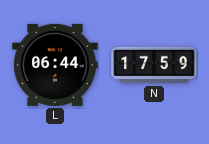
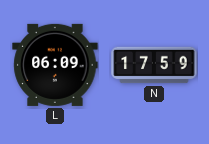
L: 06:44 -> 06:09 (55, 65)
